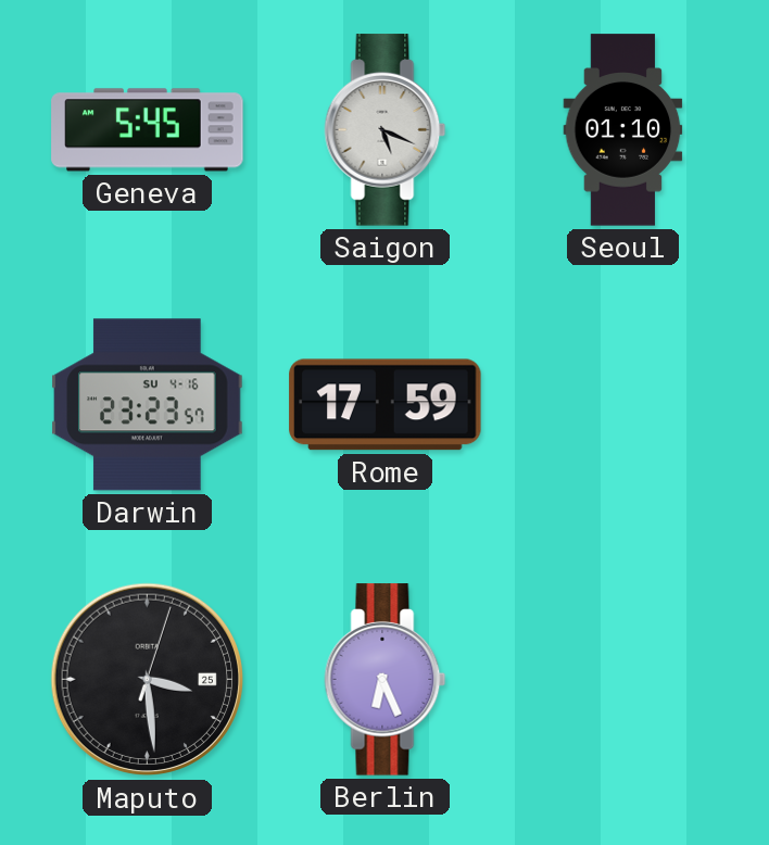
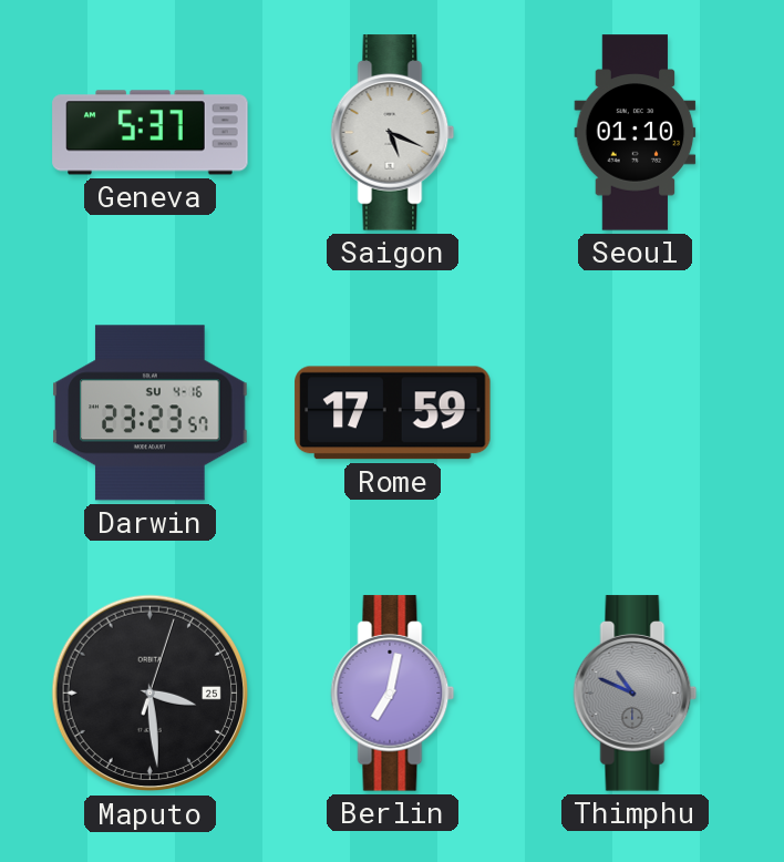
Geneva: 5:45 -> 5:37 (151, 133)
Berlin: 6:26 -> 7:02 (393, 694)
Thimphu: none -> 10:49 (636, 694)
